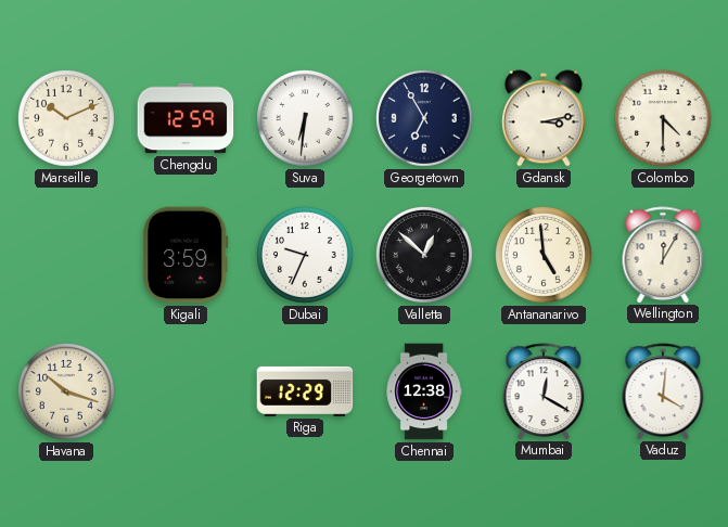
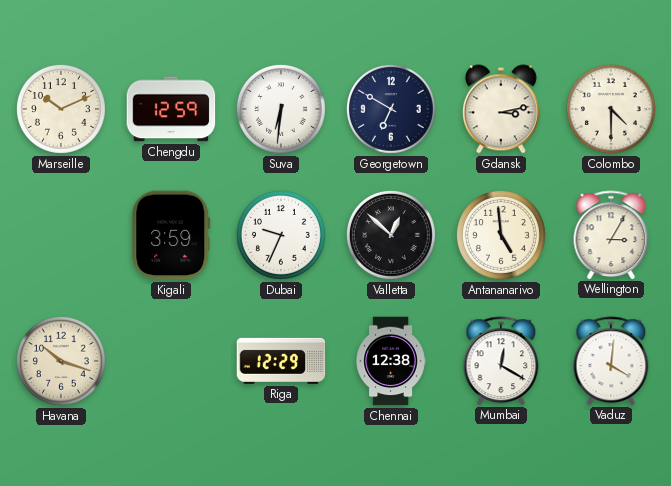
Georgetown: 6:55 -> 6:50 (391, 109)
Wellington: 12:05 -> 3:05 (611, 235)
